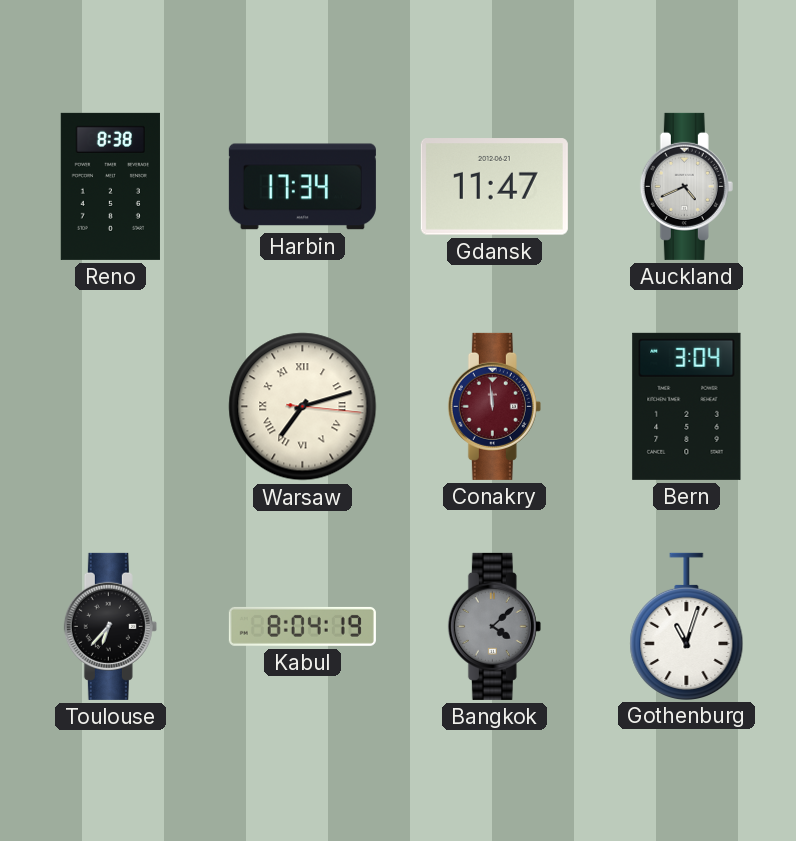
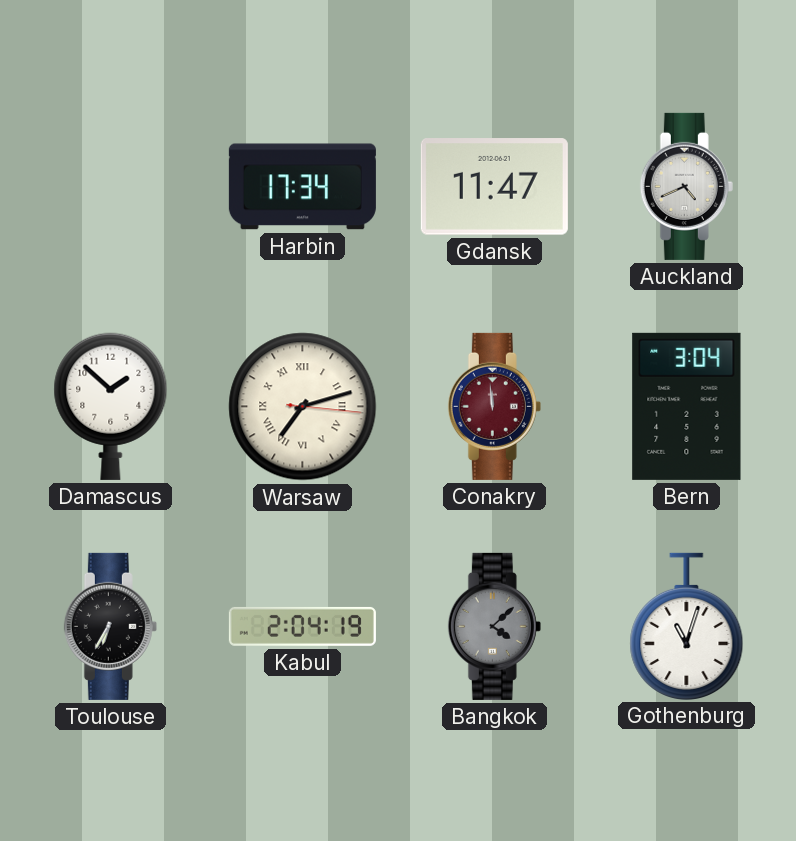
Reno: 8:38 -> none (110, 186)
Damascus: none -> 1:52 (111, 406)
Toulouse: 6:37 -> 6:35 (110, 626)
Kabul: 8:04 -> 2:04 (302, 626)
